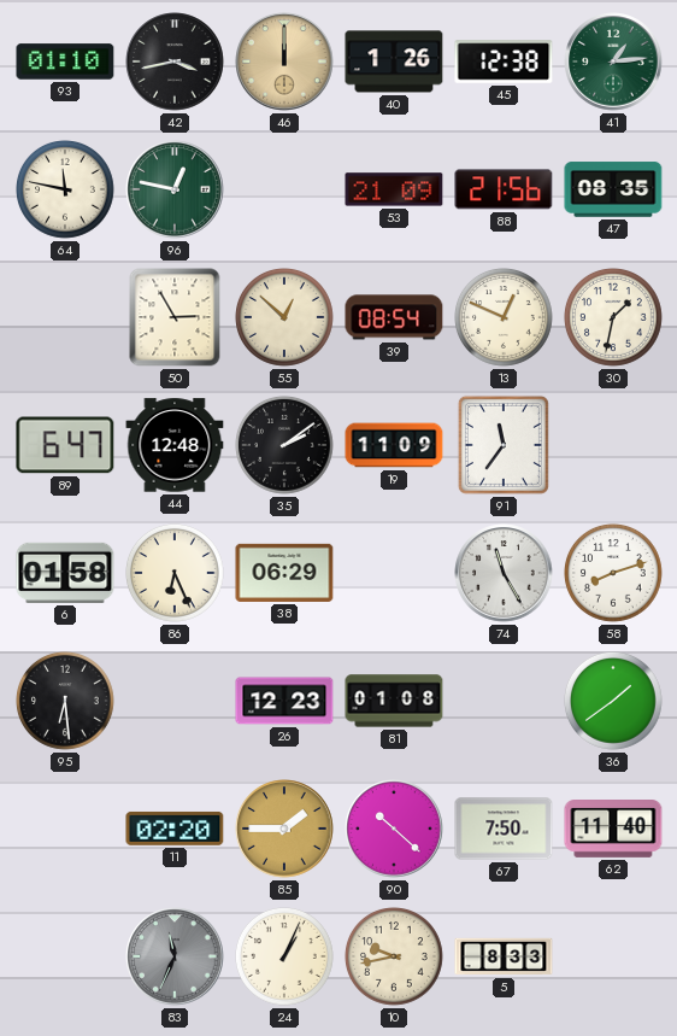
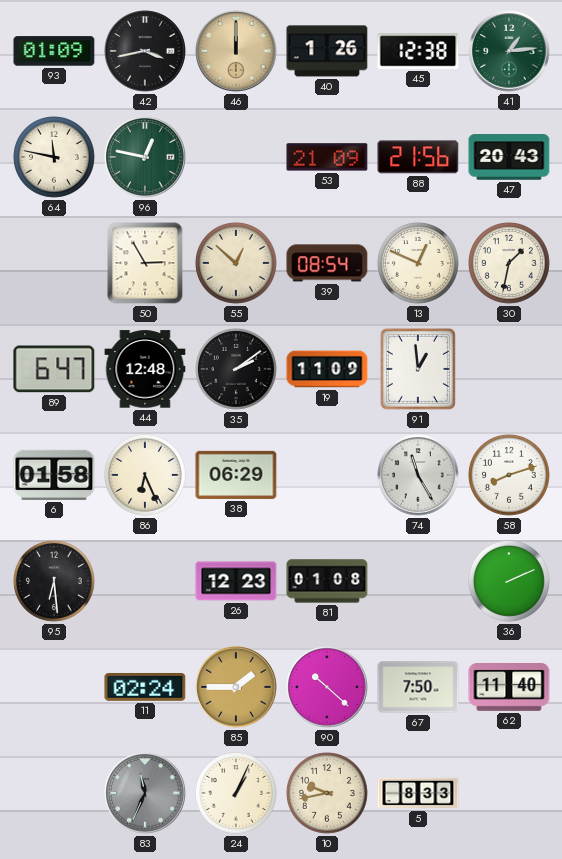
93: 01:10 -> 01:09 (54, 51)
47: 08:35 -> 20:43 (509, 157)
91: 11:36 -> 12:59 (418, 369)
36: 1:39 -> 2:11 (510, 582)
11: 02:20 -> 02:24 (145, 687)
